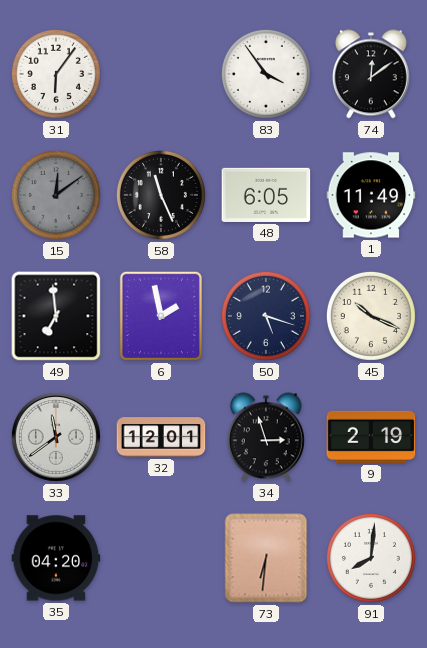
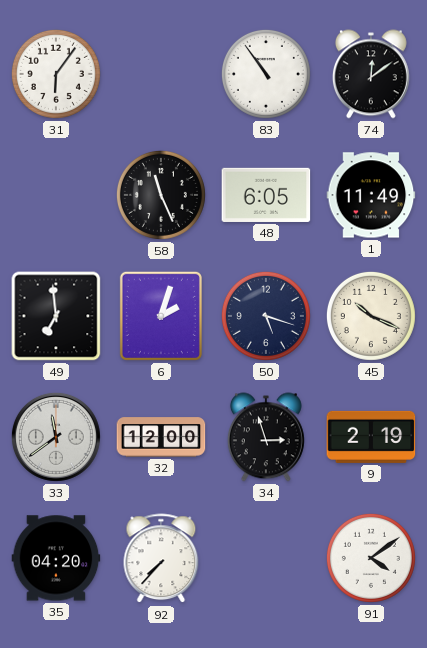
83: 3:54 -> 10:54 (266, 74)
15: 12:09 -> none (56, 195)
6: 1:58 -> 2:03 (161, 316)
32: 12:01 -> 12:00 (161, 437)
92: none -> 7:37 (161, 559)
73: 6:31 -> none (266, 558)
91: 8:01 -> 4:09 (371, 558)
